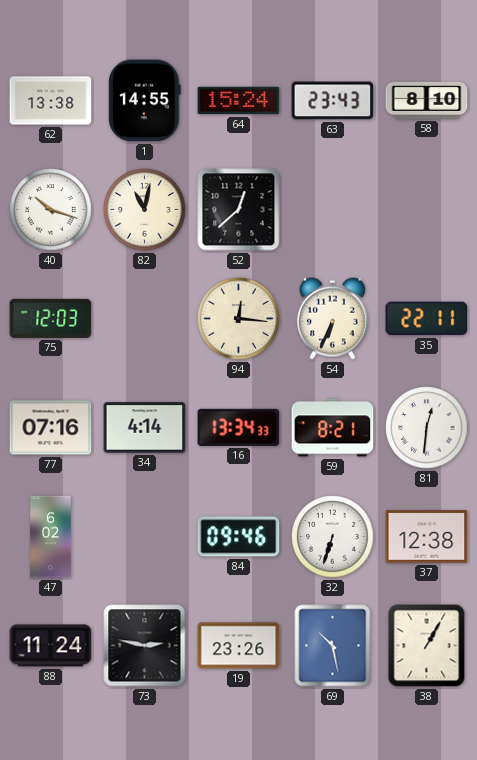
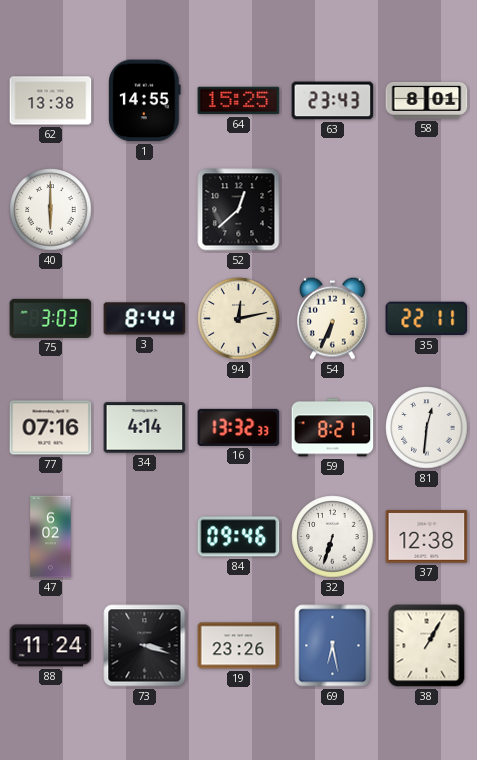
64: 15:24 -> 15:25 (239, 101)
58: 8:10 -> 8:01 (427, 101)
40: 10:18 -> 6:00 (51, 210)
82: 11:02 -> none (145, 210)
75: 12:03 -> 3:03 (51, 318)
3: none -> 8:44 (145, 319)
94: 12:16 -> 12:13 (239, 319)
16: 13:34 -> 13:32 (239, 427)
73: 2:47 -> 3:18 (145, 646)
69: 10:28 -> 6:28 (333, 646)
